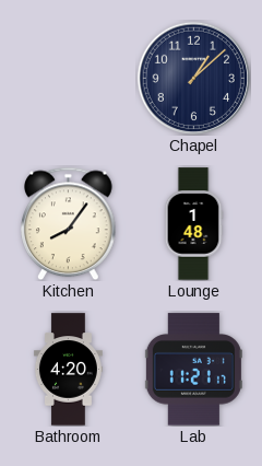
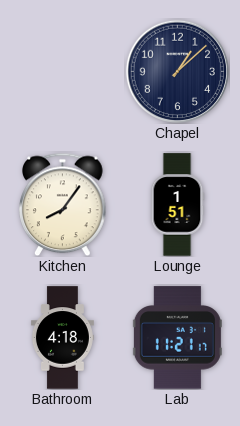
Lounge: 1:48 -> 1:51 (177, 205)
Bathroom: 4:20 -> 4:18 (62, 338)
